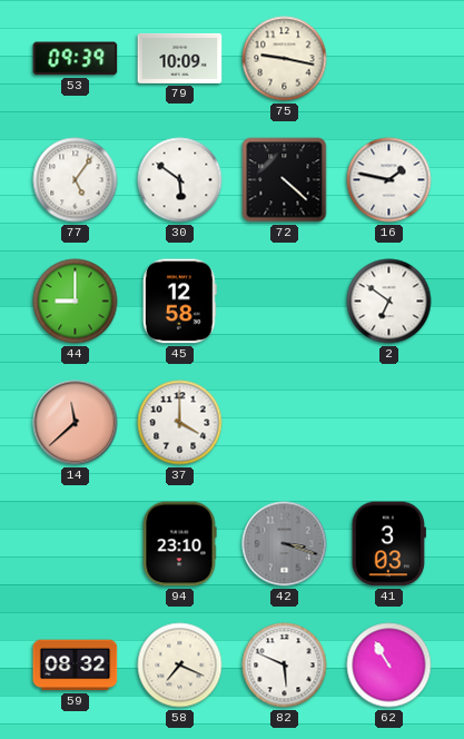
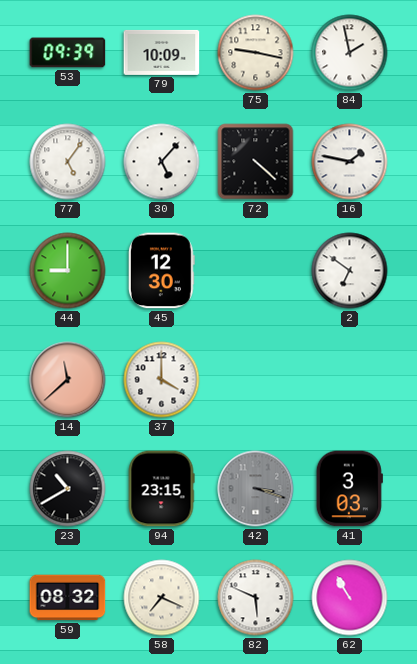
84: none -> 1:58 (350, 53)
30: 5:51 -> 5:07 (162, 162)
45: 12:58 -> 12:30 (161, 271)
23: none -> 10:40 (68, 489)
94: 23:10 -> 23:15 (161, 489)
